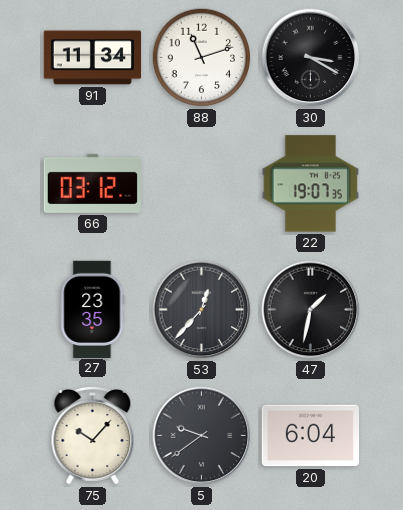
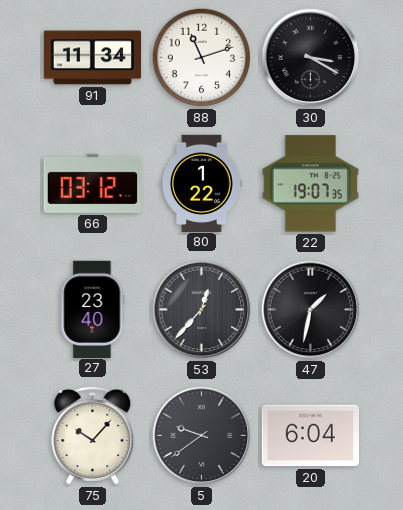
80: none -> 1:22 (201, 183)
27: 23:35 -> 23:40 (93, 309)
